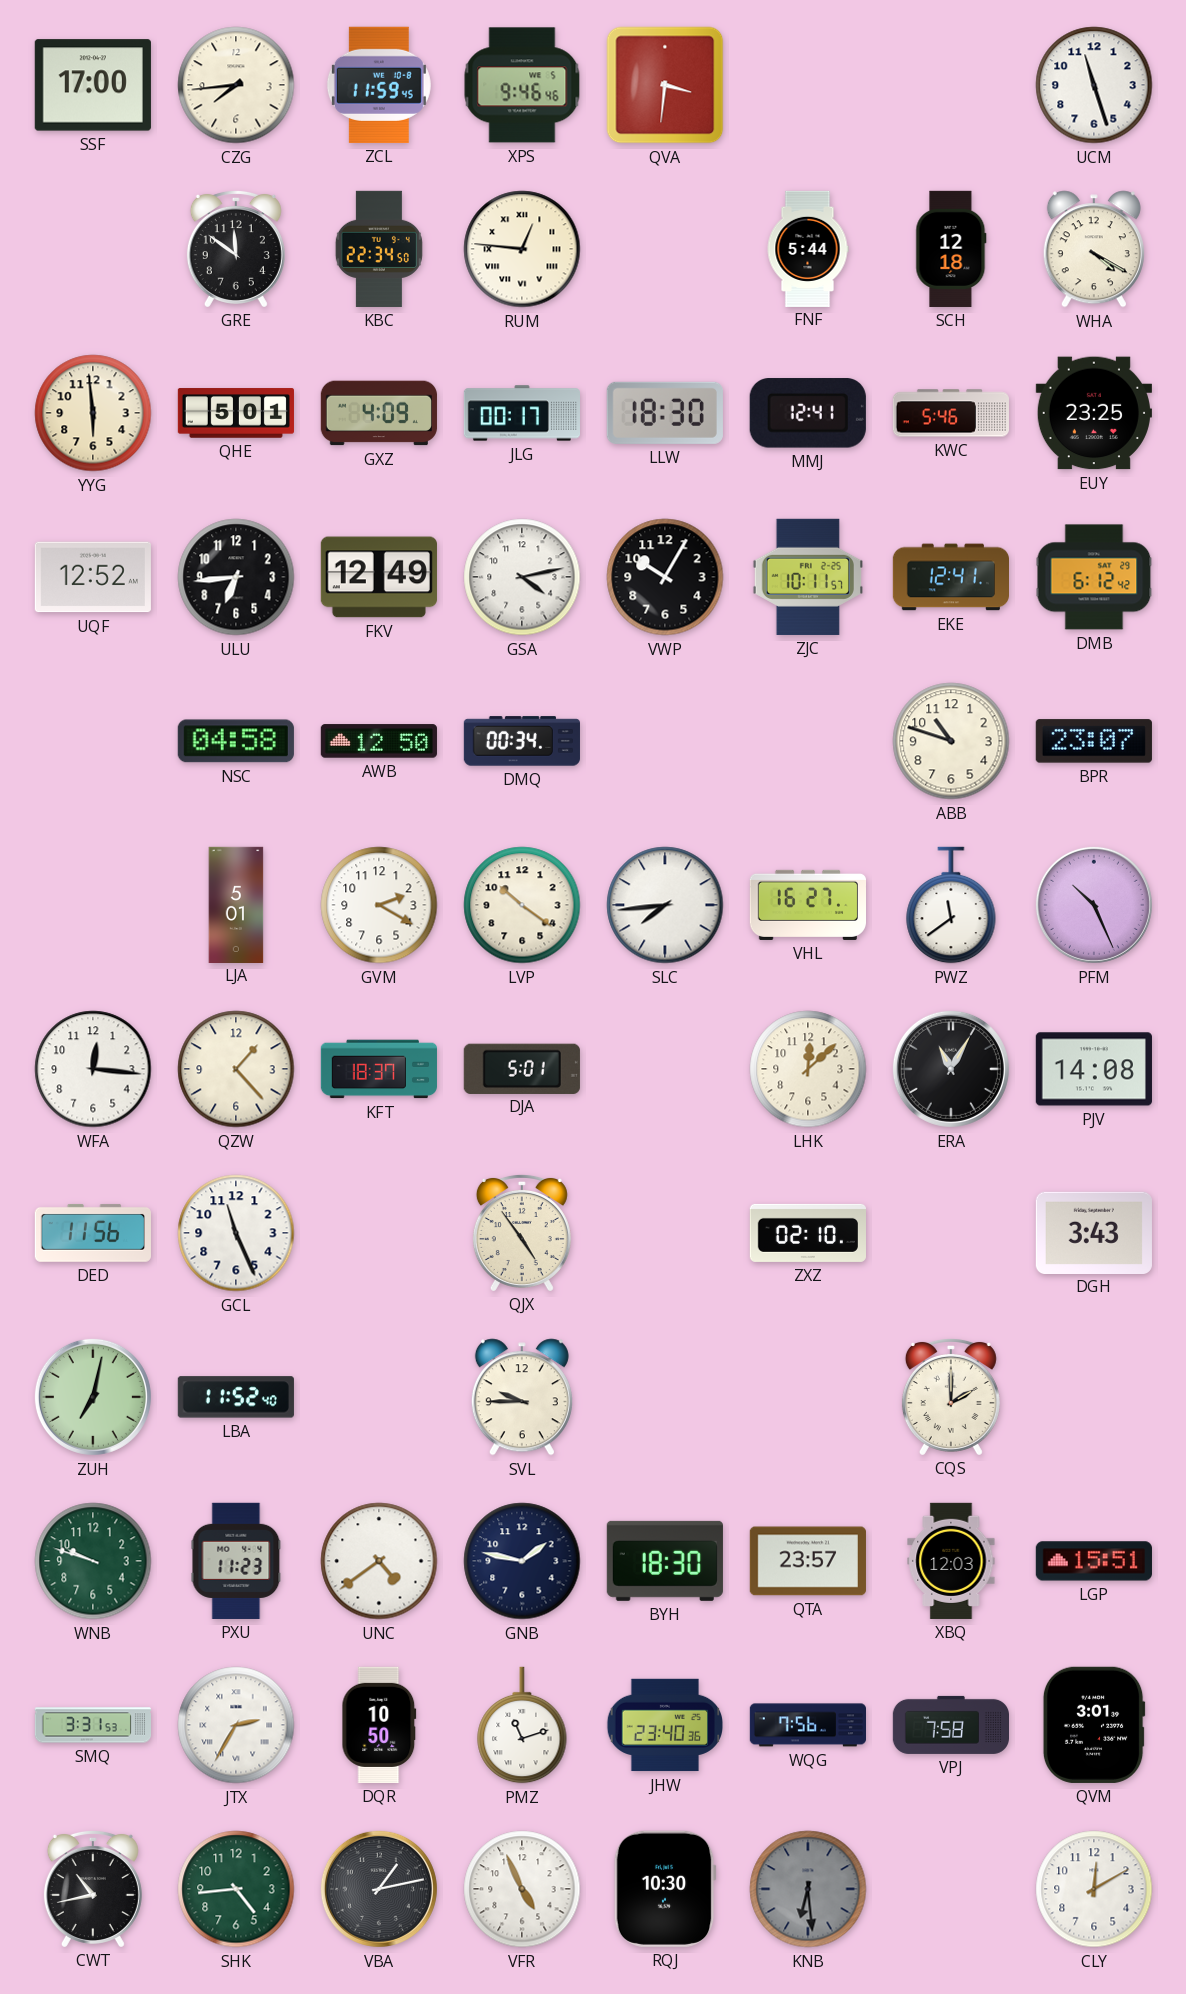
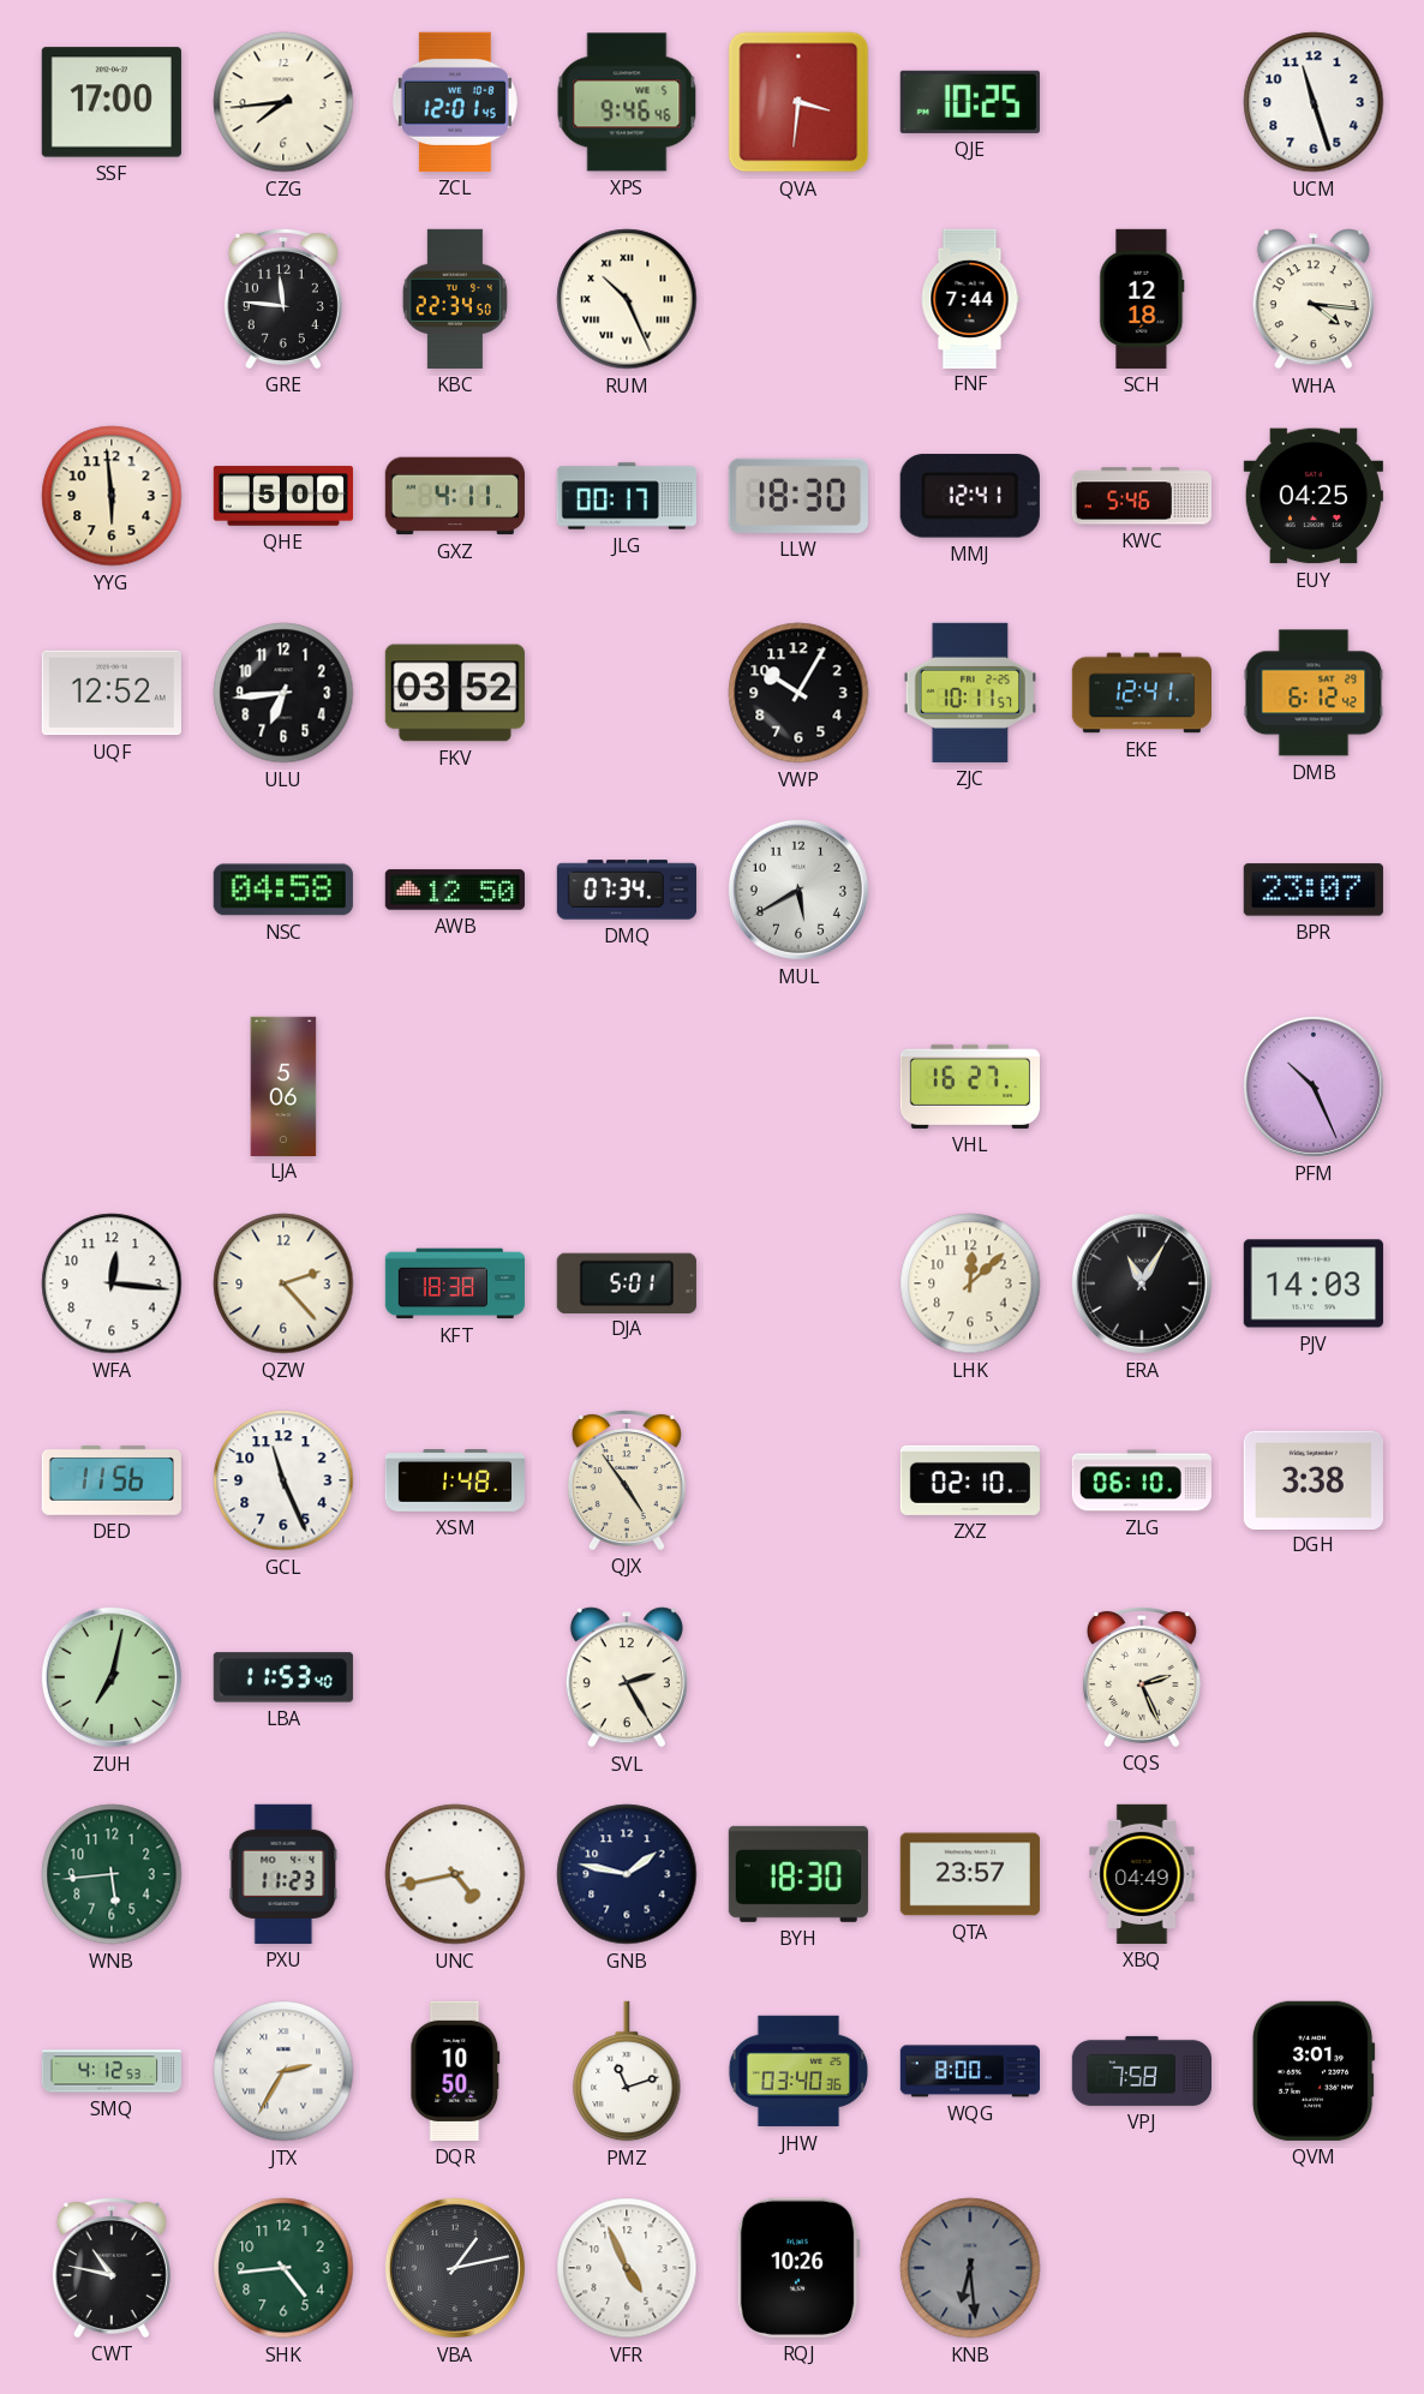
ZCL: 11:59 -> 12:01 (455, 102)
QJE: none -> 10:25 (970, 102)
GRE: 11:51 -> 11:46 (283, 298)
RUM: 12:46 -> 10:26 (627, 299)
FNF: 5:44 -> 7:44 (970, 298)
WHA: 4:20 -> 4:16 (1314, 299)
QHE: 5:01 -> 5:00 (282, 496)
GXZ: 4:09 -> 4:11 (455, 496)
EUY: 23:25 -> 04:25 (1314, 496)
FKV: 12:49 -> 03:52 (455, 693)
GSA: 4:13 -> none (522, 577)
DMQ: 00:34 -> 07:34 (627, 890)
MUL: none -> 5:40 (798, 890)
ABB: 10:48 -> none (951, 741)
LJA: 5:01 -> 5:06 (283, 1085)
GVM: 2:20 -> none (379, 905)
LVP: 10:21 -> none (522, 905)
SLC: 7:44 -> none (665, 905)
PWZ: 11:39 -> none (951, 905)
QZW: 1:23 -> 2:23 (283, 1283)
KFT: 18:37 -> 18:38 (455, 1283)
PJV: 14:08 -> 14:03 (1314, 1283)
XSM: none -> 1:48 (454, 1482)
ZLG: none -> 06:10 (1142, 1480)
DGH: 3:43 -> 3:38 (1314, 1479)
LBA: 11:52 -> 11:53 (283, 1677)
SVL: 9:45 -> 2:25 (627, 1677)
CQS: 2:00 -> 2:26 (1142, 1676)
WNB: 9:48 -> 5:44 (112, 1874)
UNC: 4:39 -> 4:43 (455, 1874)
XBQ: 12:03 -> 04:49 (1142, 1874)
LGP: 15:51 -> none (1094, 1561)
SMQ: 3:31 -> 4:12 (110, 2071)
JHW: 23:40 -> 03:40 (797, 2071)
WQG: 7:56 -> 8:00 (969, 2071)
CWT: 10:43 -> 10:47 (112, 2267)
RQJ: 10:30 -> 10:26 (798, 2268)
CLY: 12:10 -> none (1094, 1889)
